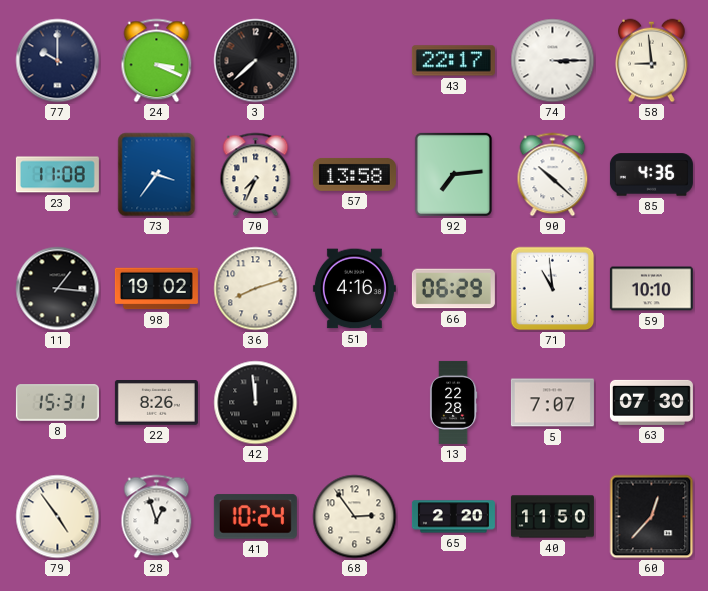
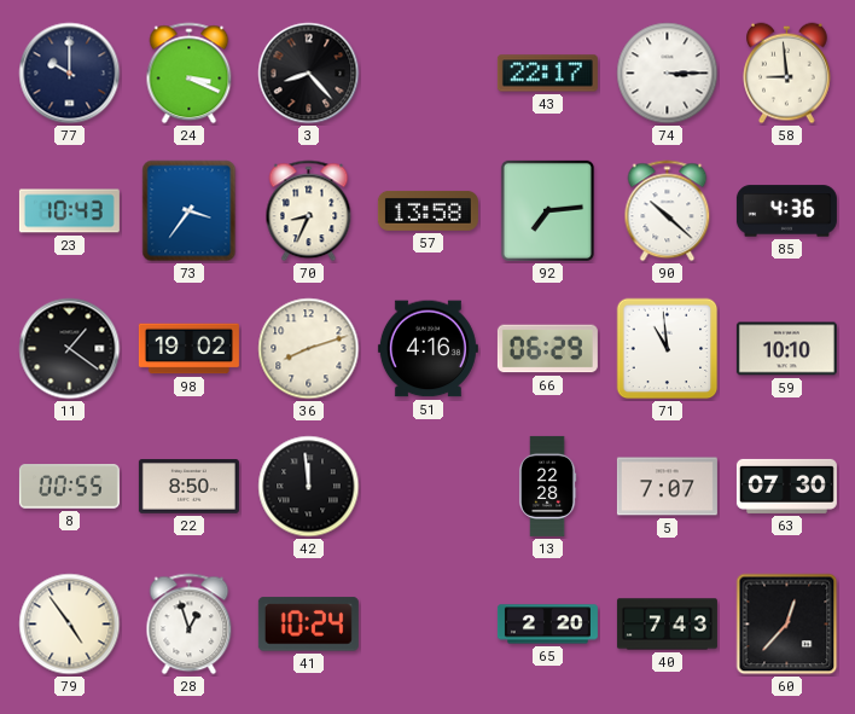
3: 7:38 -> 8:23 (309, 74)
23: 11:08 -> 10:43 (69, 211)
70: 7:34 -> 8:34 (309, 211)
11: 1:16 -> 1:21 (70, 349)
8: 15:31 -> 00:55 (69, 487)
22: 8:26 -> 8:50 (188, 487)
68: 2:54 -> none (355, 517)
40: 11:50 -> 7:43 (667, 625)
